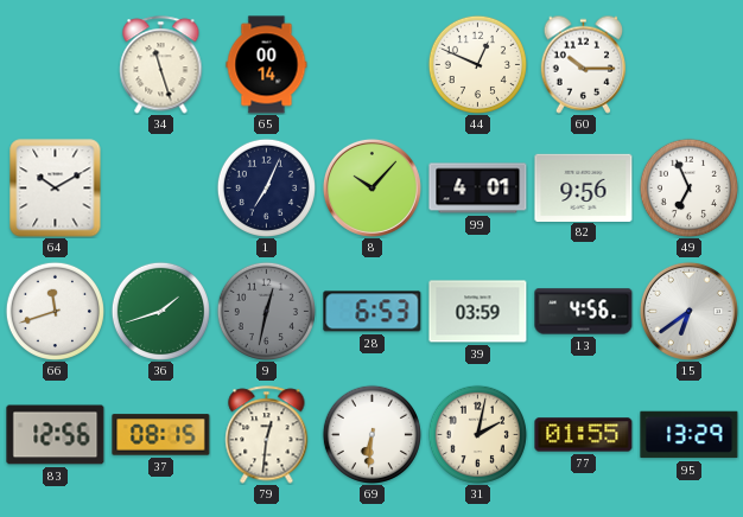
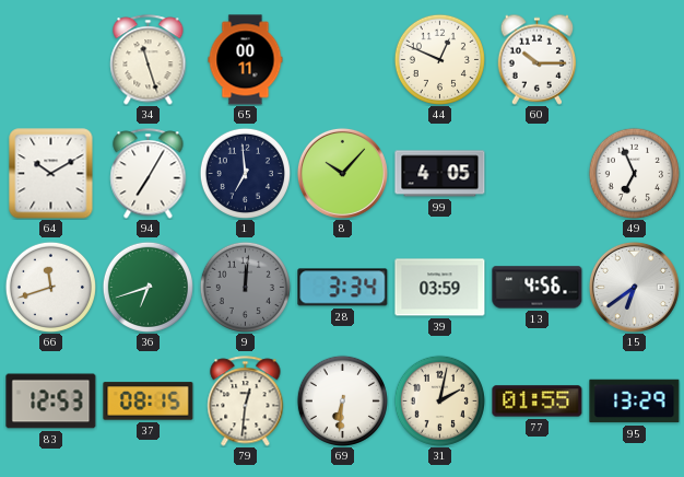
65: 00:14 -> 00:11 (246, 60)
94: none -> 7:05 (149, 174)
1: 7:04 -> 6:59 (245, 173)
99: 4:01 -> 4:05 (440, 174)
82: 9:56 -> none (584, 187)
36: 1:42 -> 6:42 (148, 287)
9: 12:32 -> 12:01 (245, 287)
28: 6:53 -> 3:34 (343, 288)
83: 12:56 -> 12:53 (51, 402)
